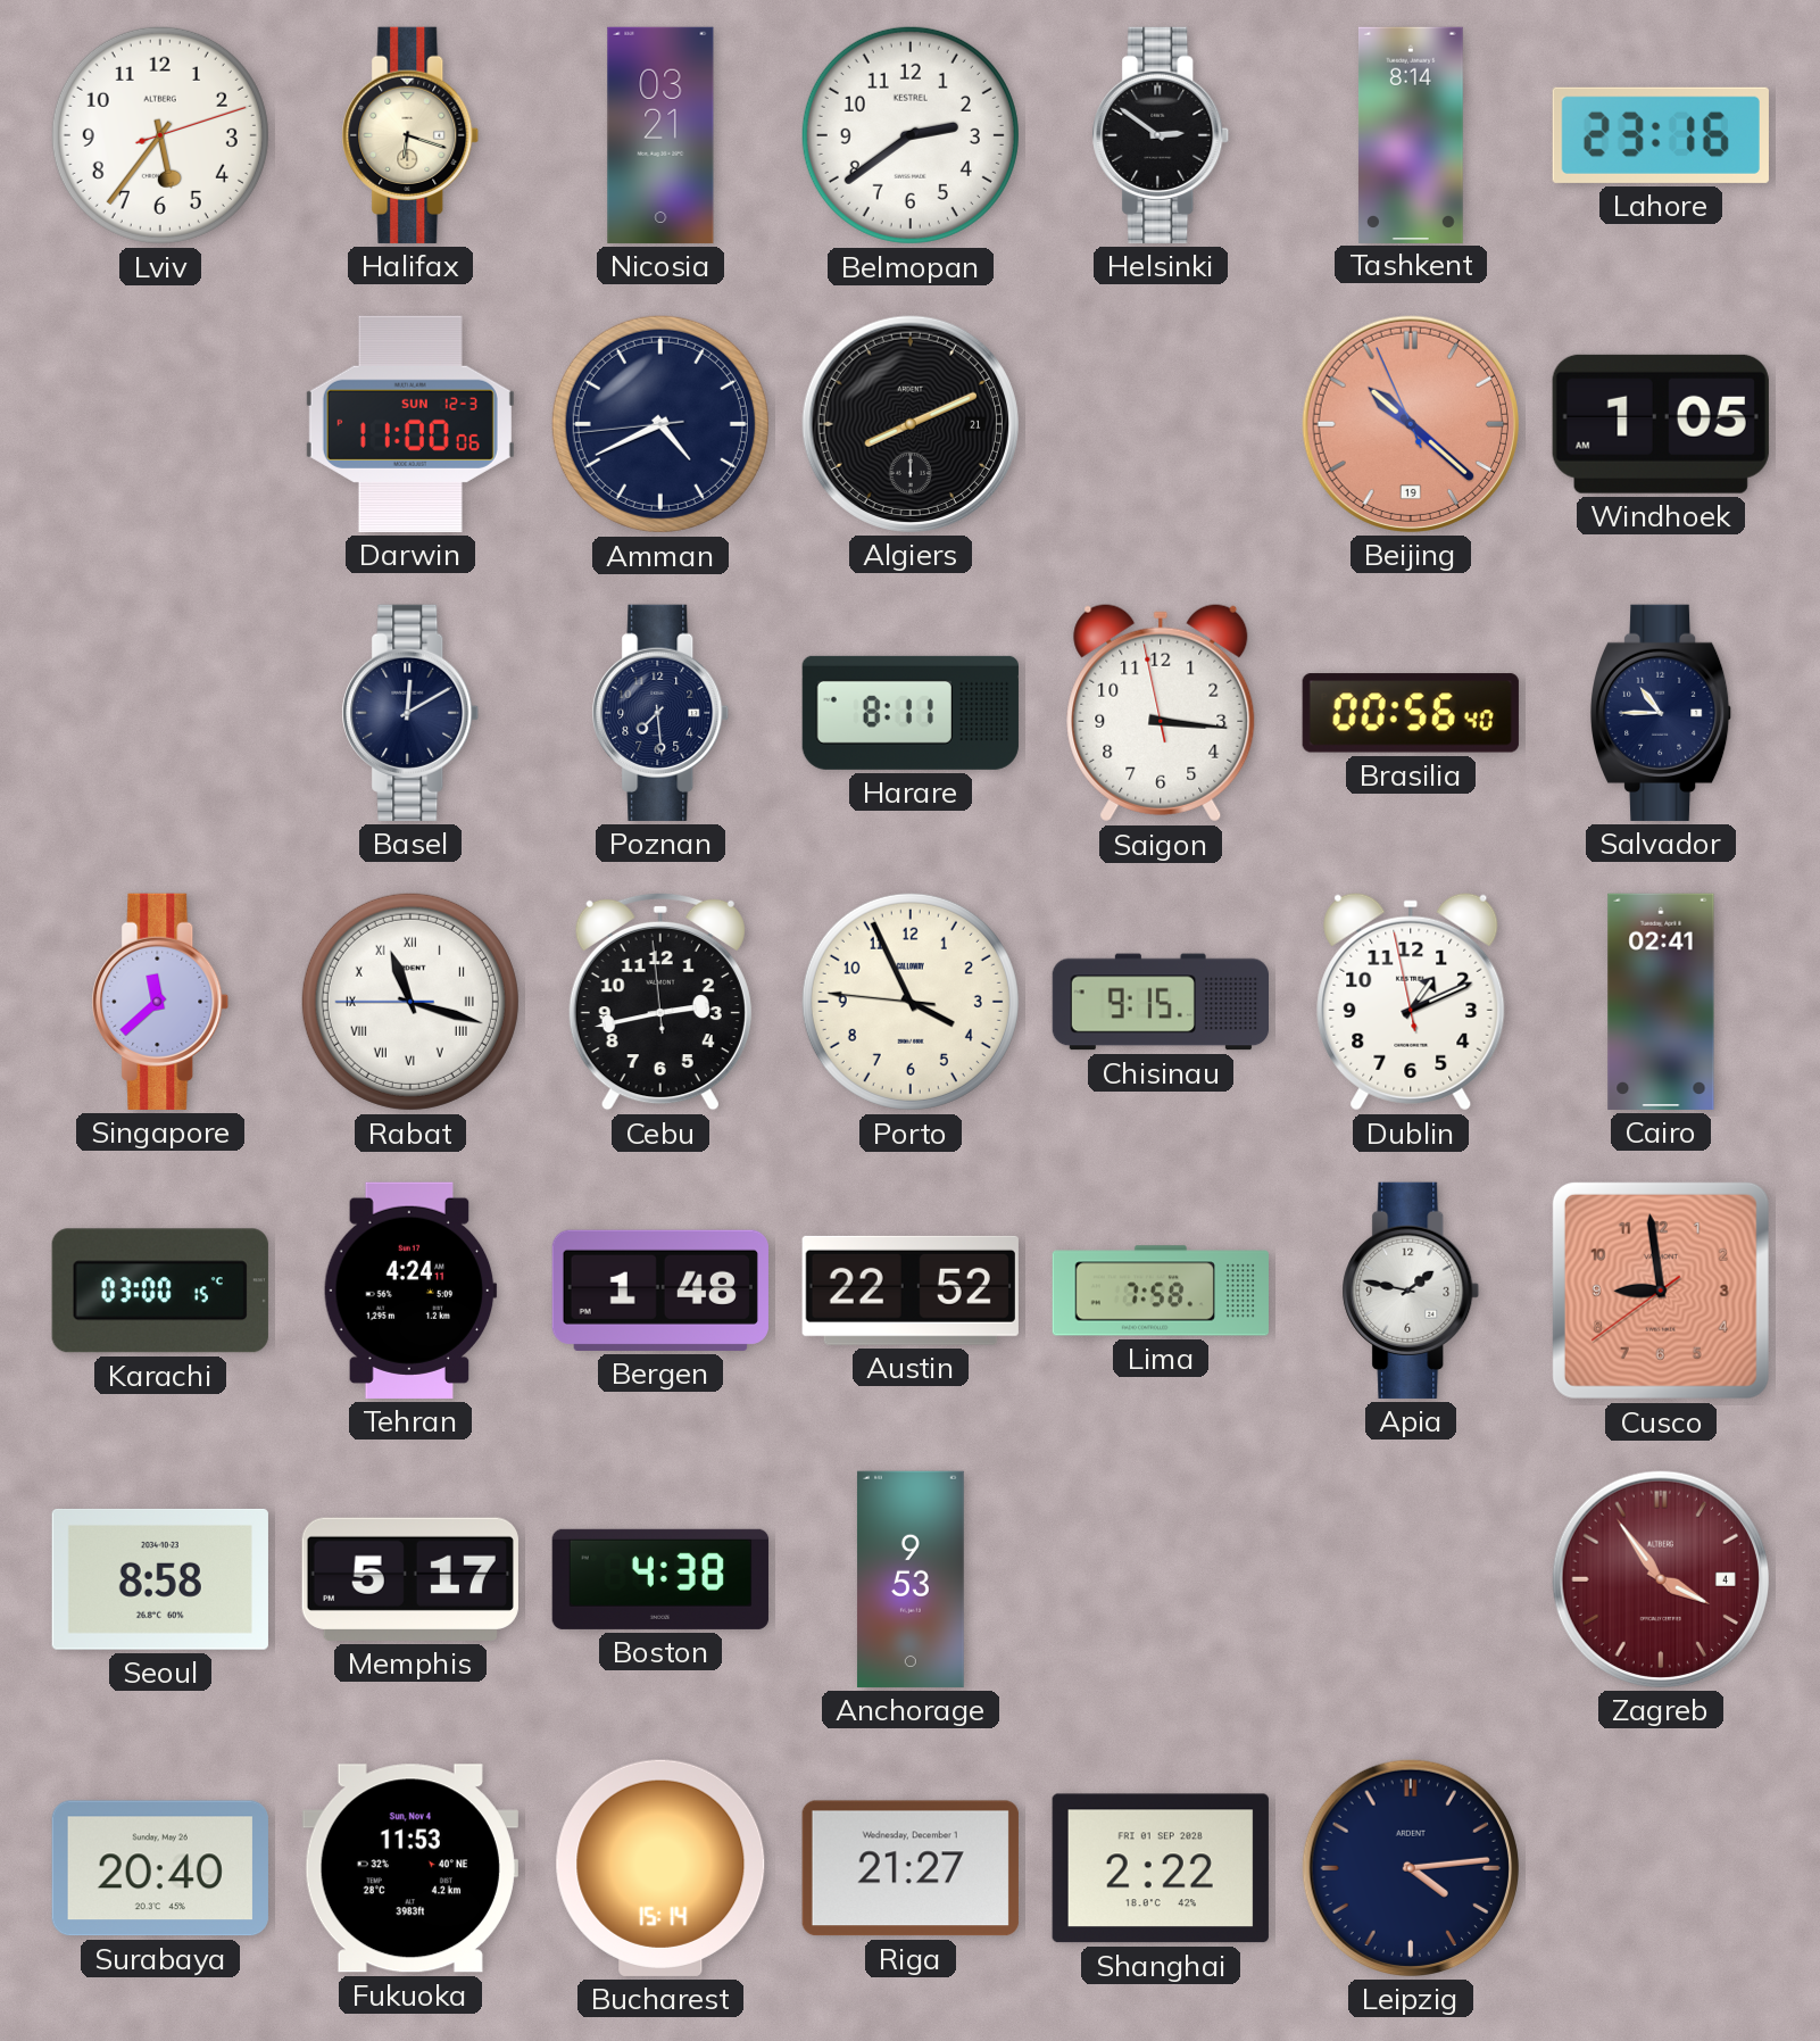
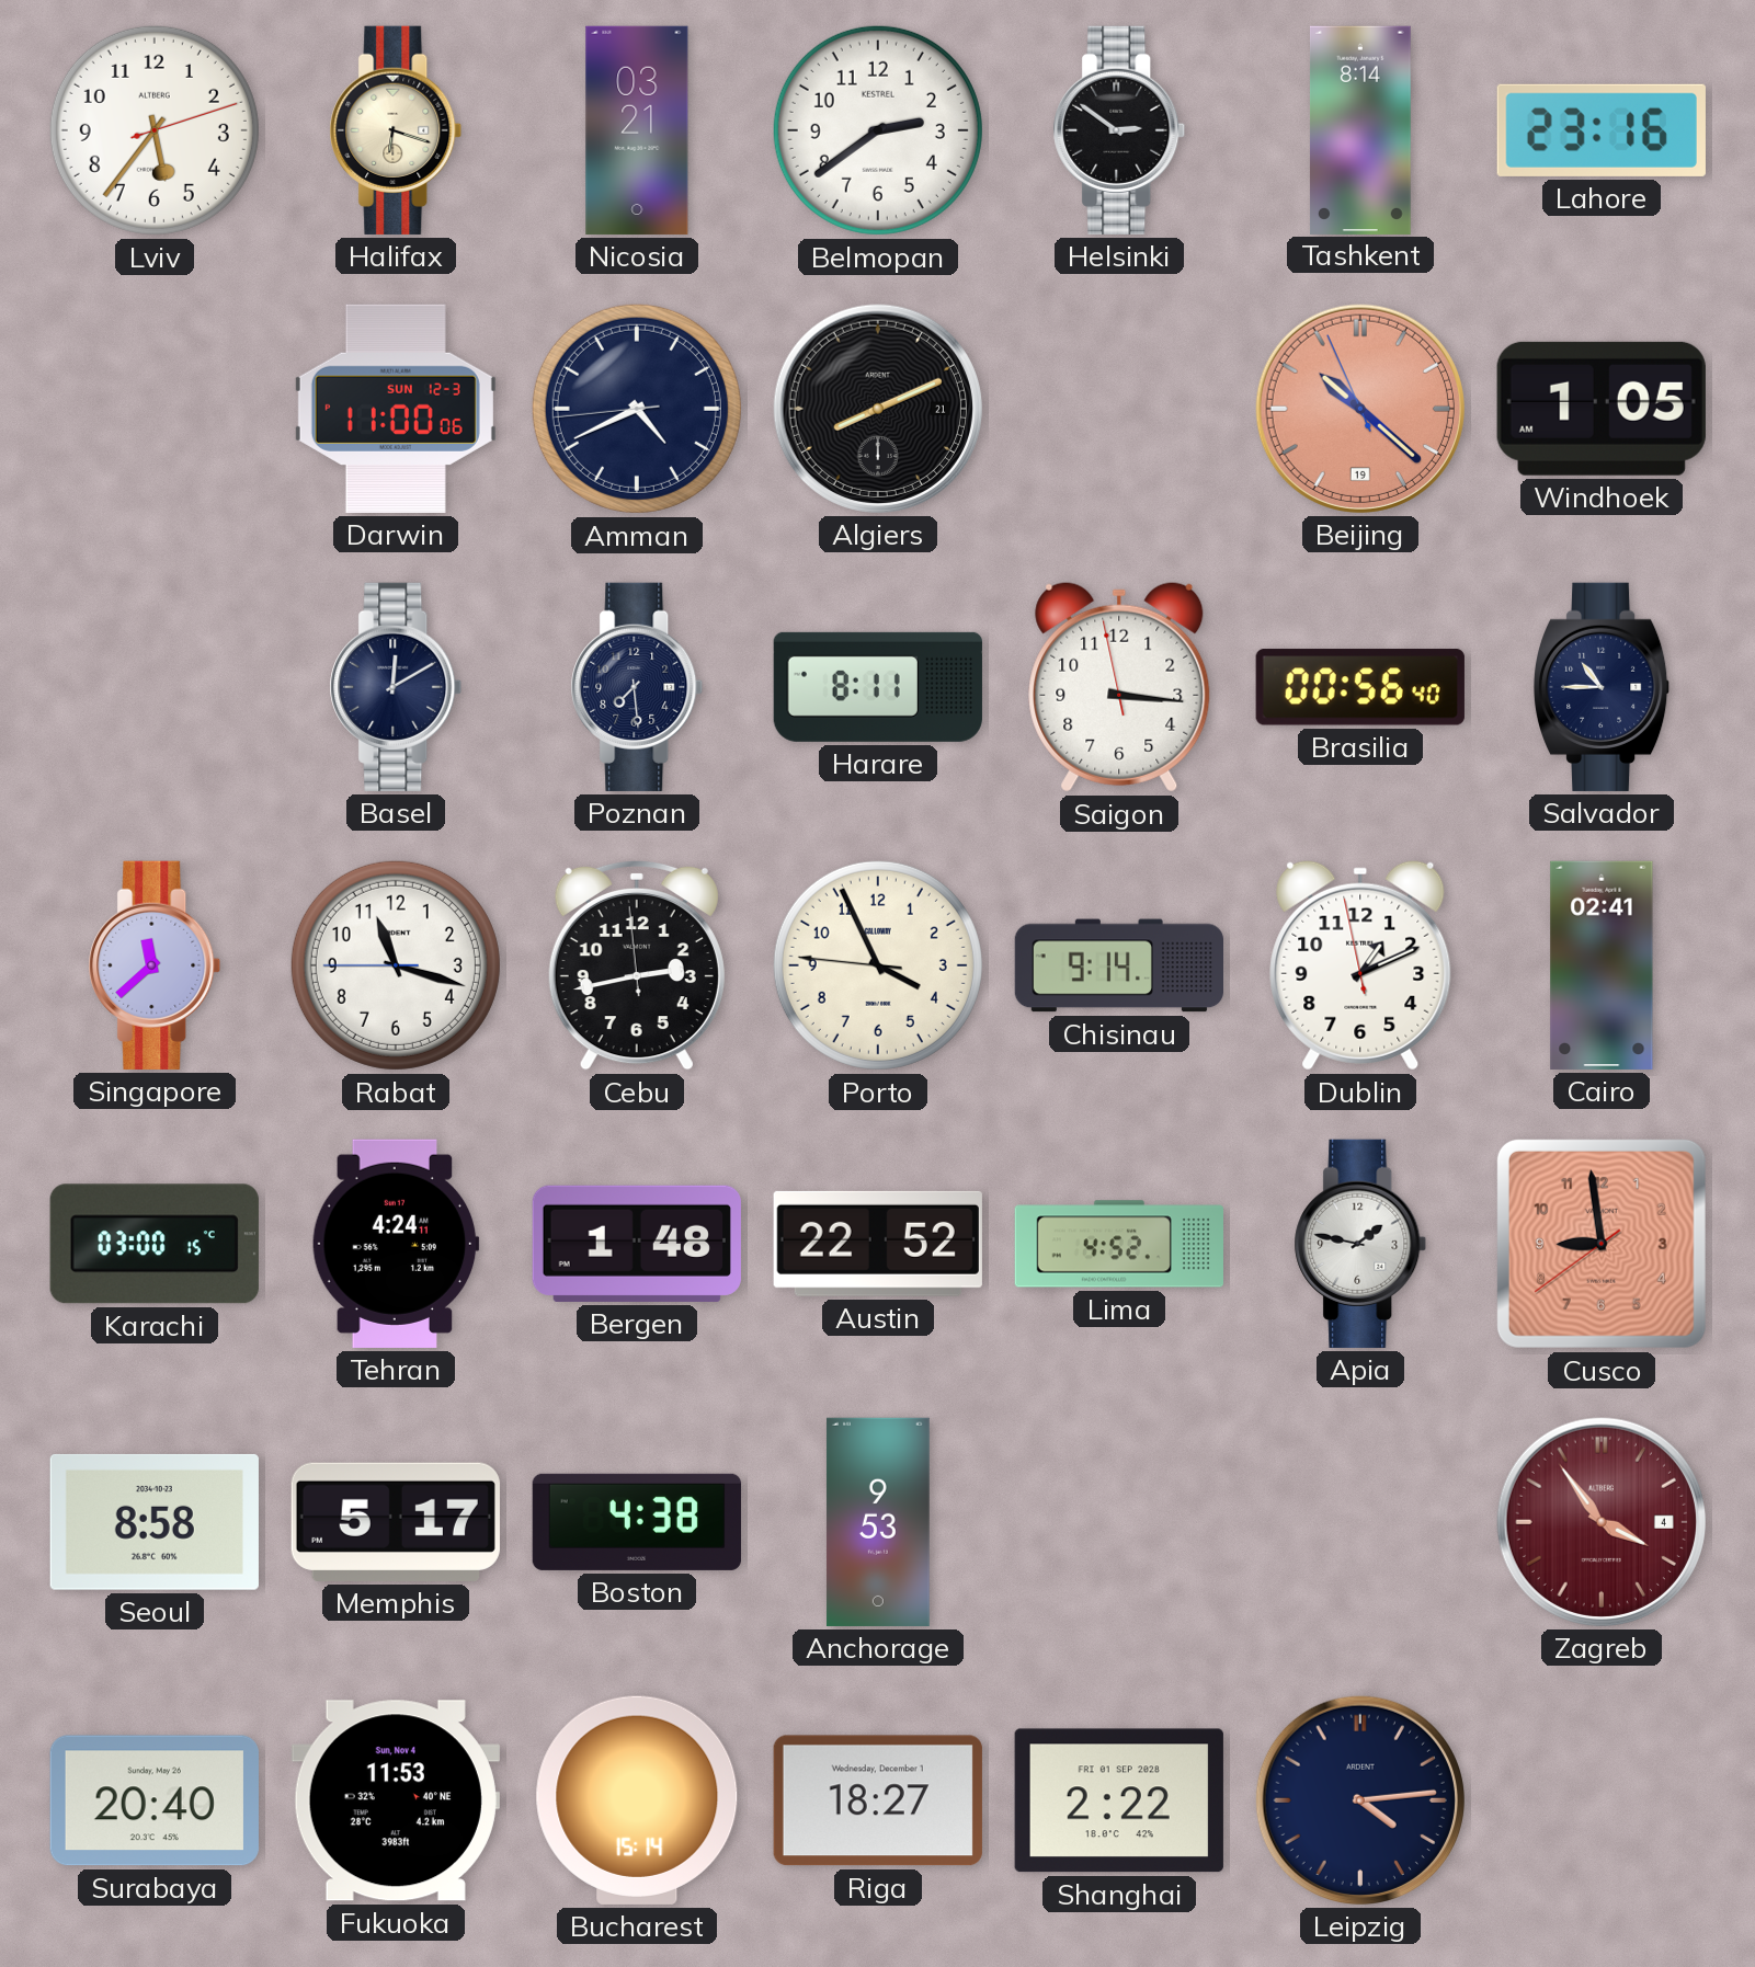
Rabat numerals: Roman -> Arabic (396, 965)
Chisinau: 9:15 -> 9:14 (1118, 965)
Lima: 7:58 -> 4:52 (1118, 1244)
Riga: 21:27 -> 18:27 (878, 1800)
